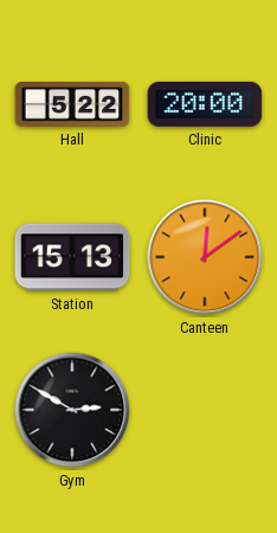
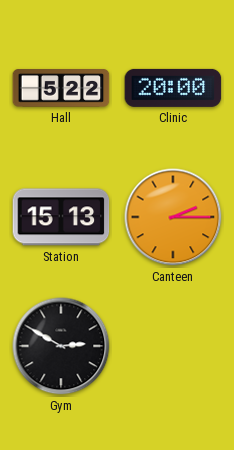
Canteen: 12:09 -> 2:15 (173, 217)
